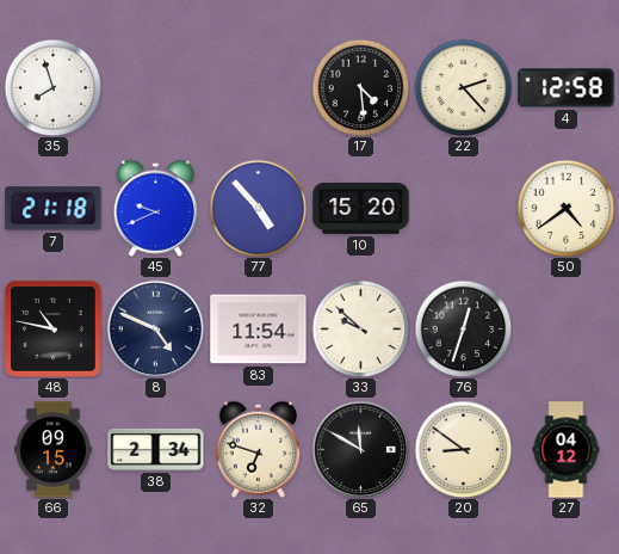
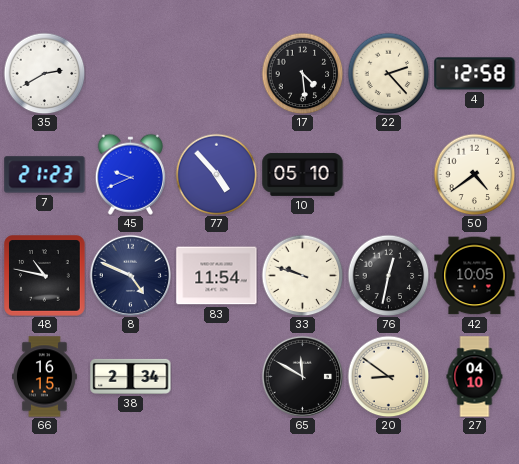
35: 7:57 -> 2:40 (44, 73)
7: 21:18 -> 21:23 (45, 175)
10: 15:20 -> 05:10 (303, 174)
33: 9:52 -> 9:48 (302, 275)
76: 12:33 -> 12:32 (388, 275)
42: none -> 10:05 (475, 276)
66: 09:15 -> 16:15 (44, 377)
32: 6:48 -> none (258, 449)
27: 04:12 -> 04:10 (475, 377)
